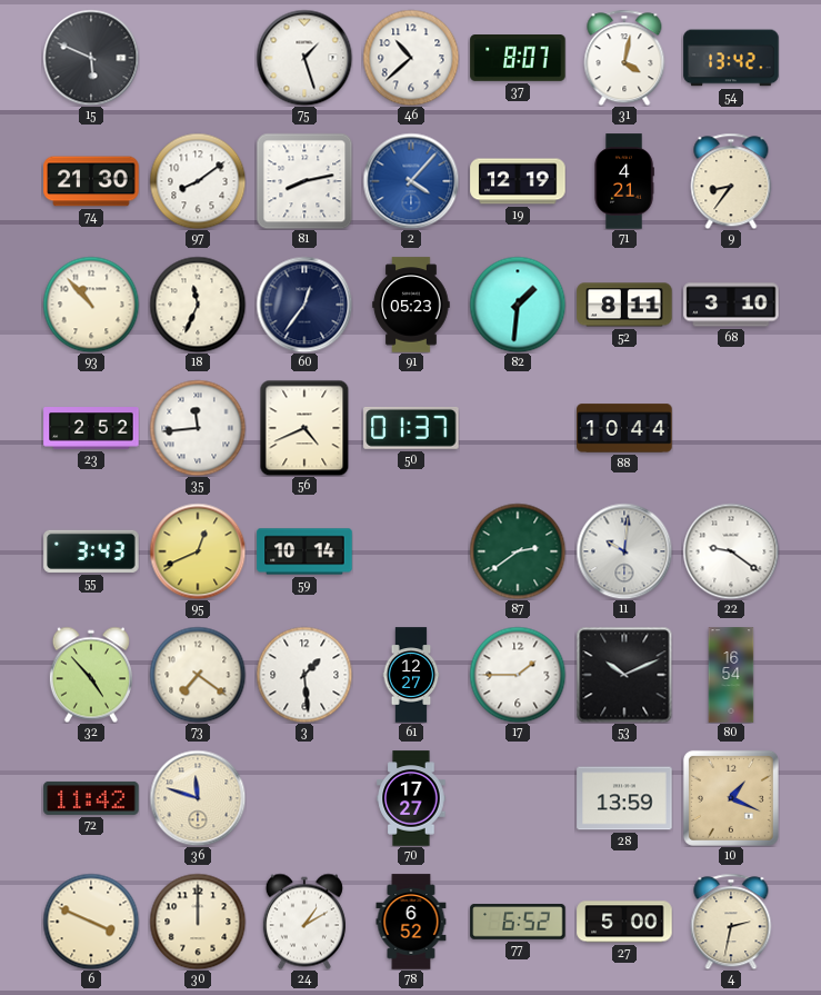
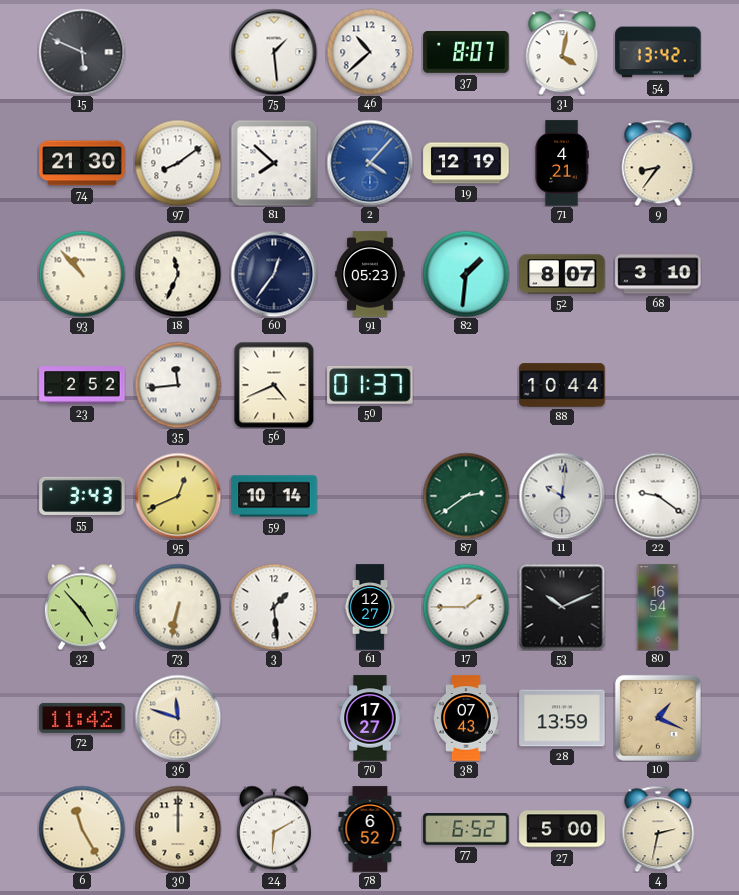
75: 1:27 -> 1:29 (274, 52)
81: 8:13 -> 7:52 (274, 163)
52: 8:11 -> 8:07 (562, 274)
73: 7:21 -> 6:32 (178, 607)
38: none -> 07:43 (466, 718)
6: 3:49 -> 11:25 (82, 829)
24: 1:10 -> 6:10 (274, 829)
